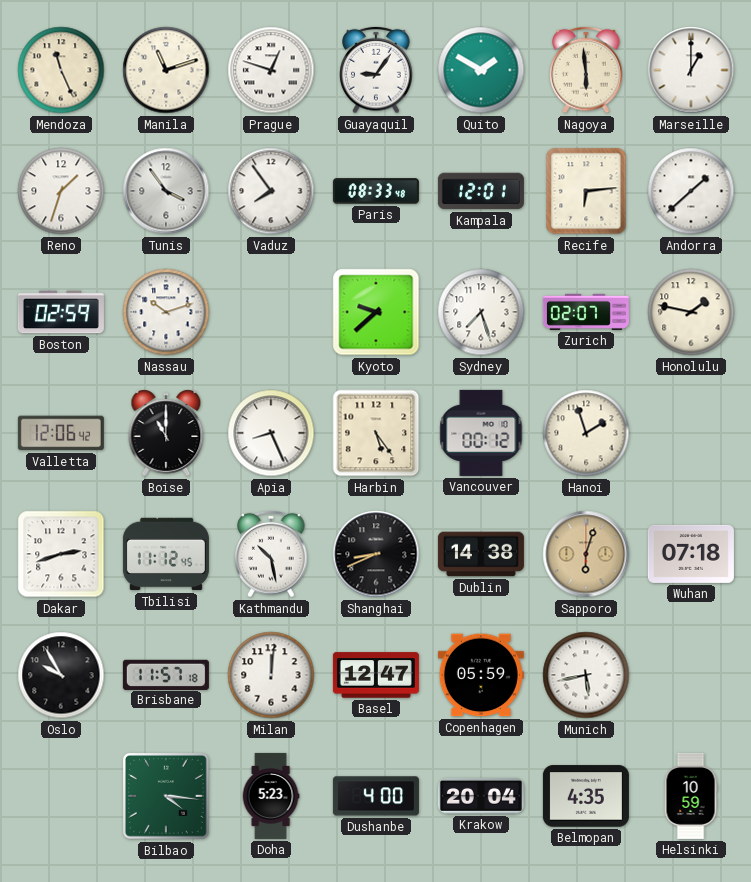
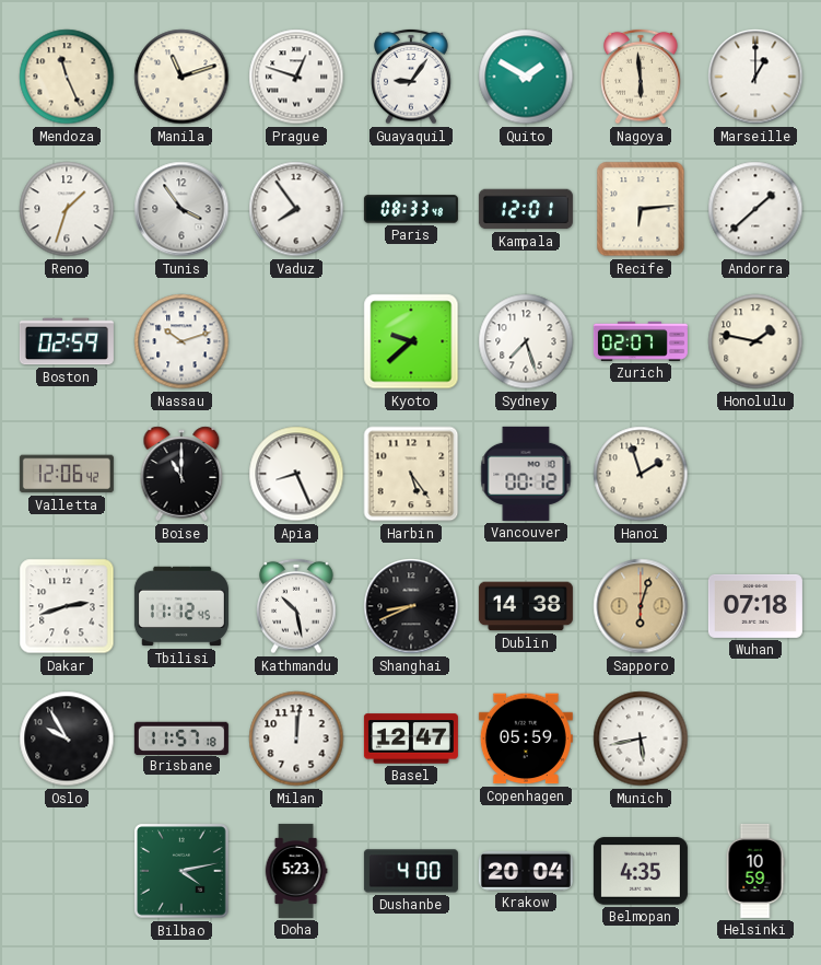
Bilbao: 4:16 -> 4:13 (183, 872)
